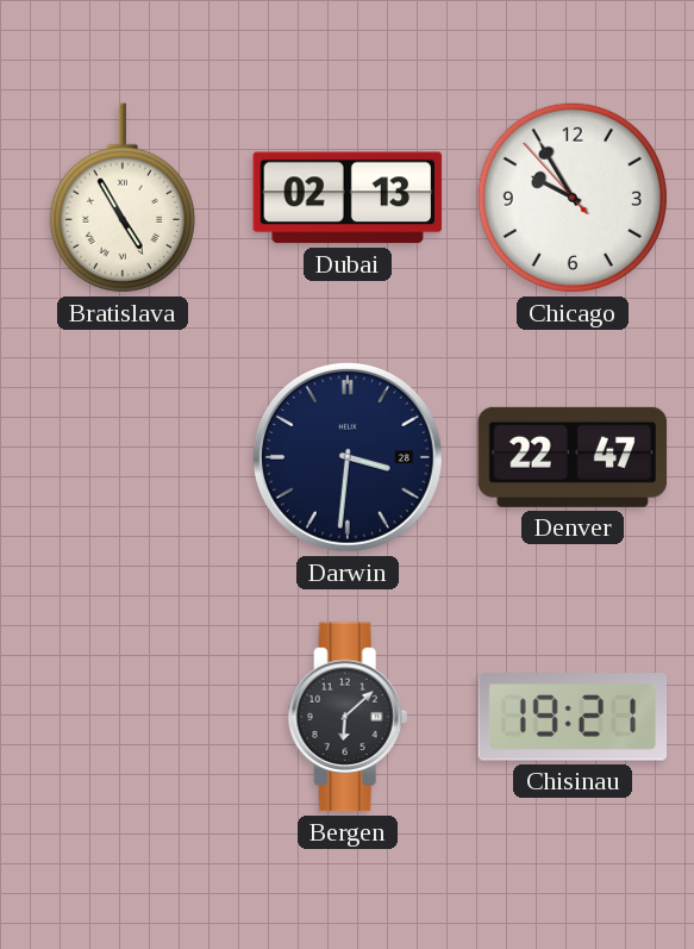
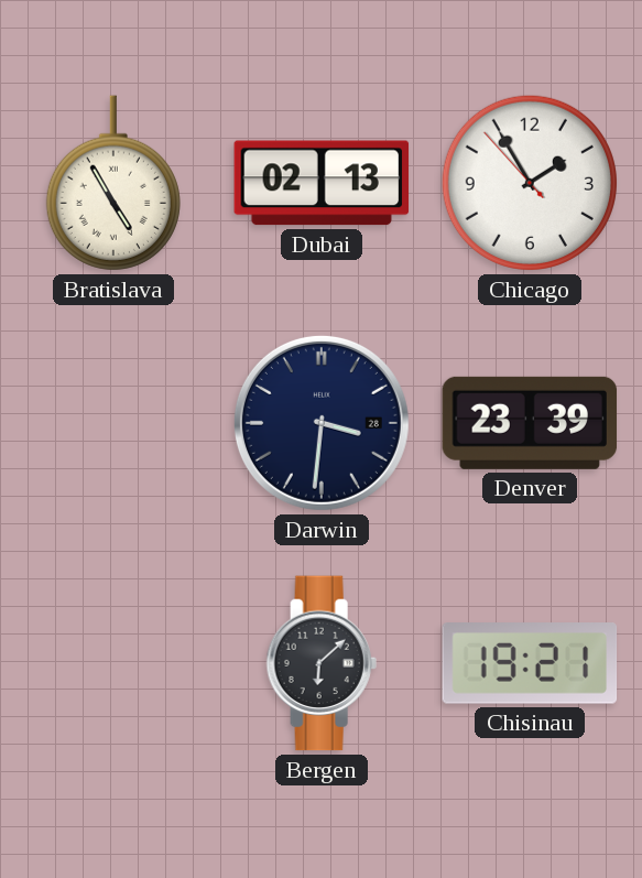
Chicago: 9:54 -> 1:54 (530, 183)
Denver: 22:47 -> 23:39 (530, 423)
